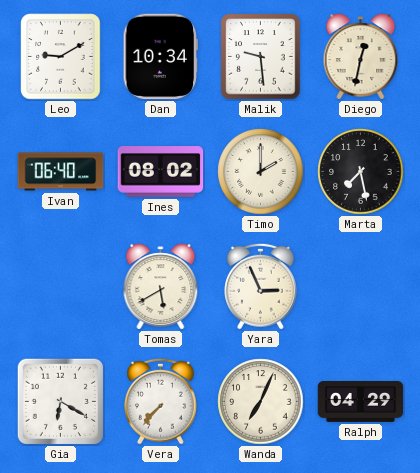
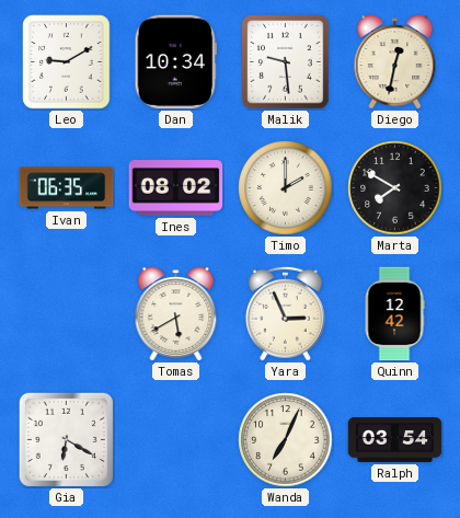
Ivan: 06:40 -> 06:35 (67, 188)
Marta: 7:28 -> 7:50 (395, 188)
Quinn: none -> 12:42 (394, 314)
Vera: 7:37 -> none (161, 401)
Ralph: 04:29 -> 03:54 (395, 440)
